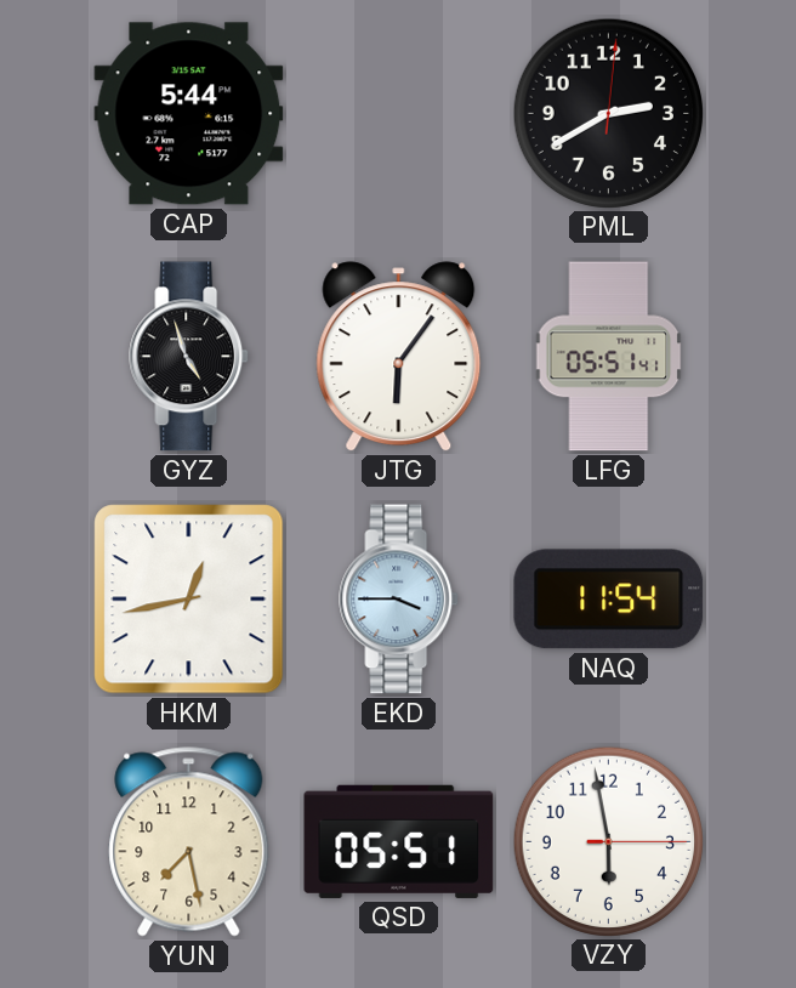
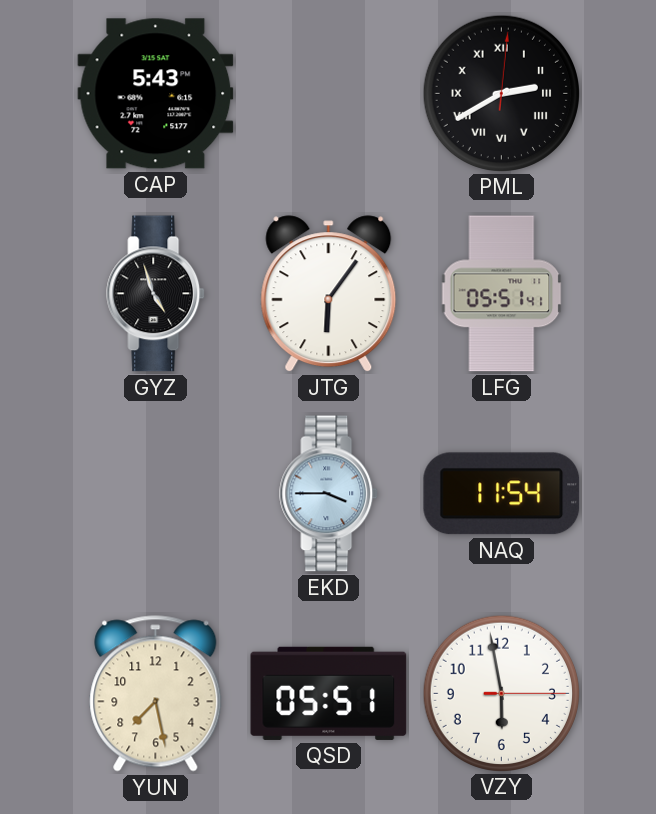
CAP: 5:44 -> 5:43 (156, 94)
PML numerals: Arabic -> Roman (501, 93)
HKM: 12:43 -> none (189, 600)
